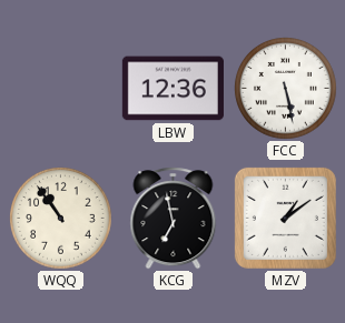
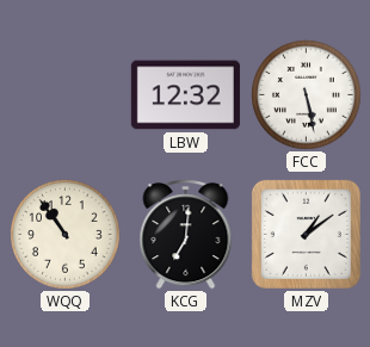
LBW: 12:36 -> 12:32 (185, 95)
KCG: 6:58 -> 7:01 (186, 235)
